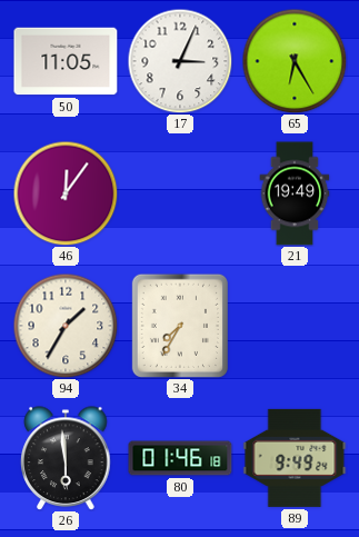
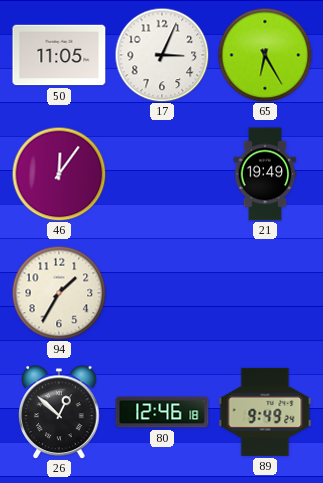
34: 7:35 -> none (180, 326)
26: 5:59 -> 12:52 (59, 412)
80: 01:46 -> 12:46 (162, 412)
